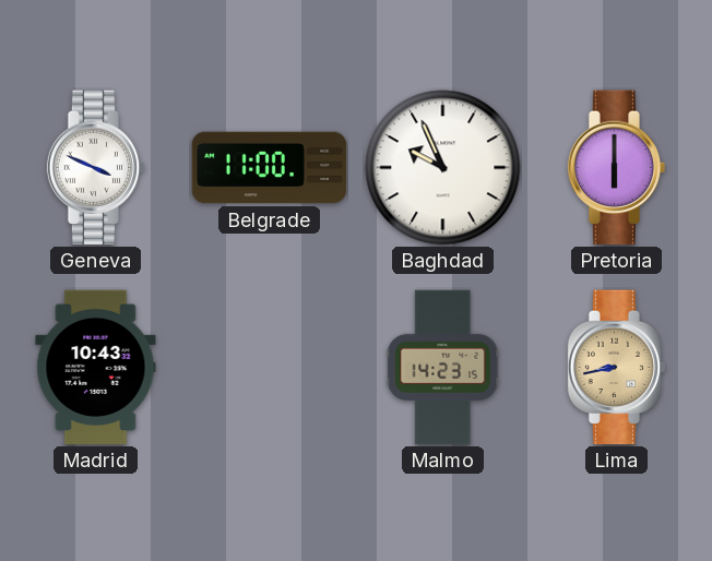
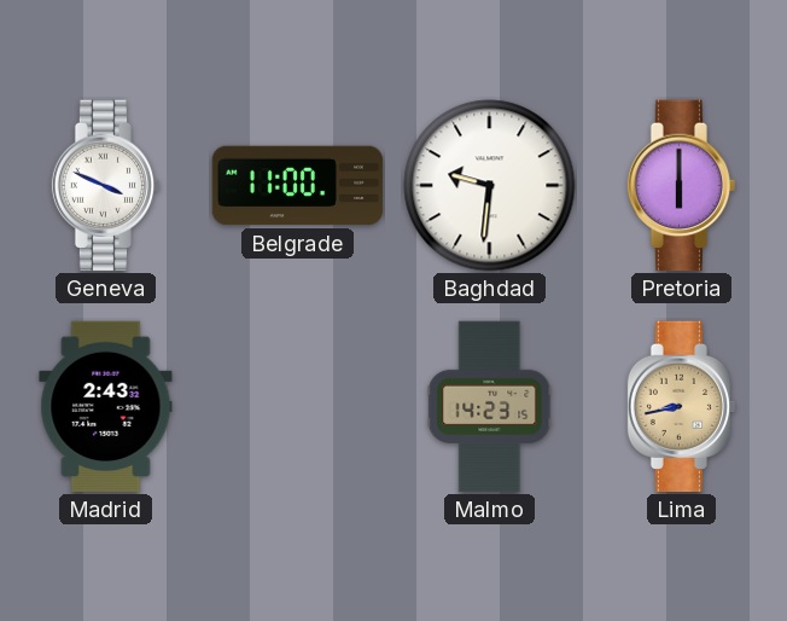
Baghdad: 9:56 -> 9:31 (490, 186)
Madrid: 10:43 -> 2:43 (106, 407)
